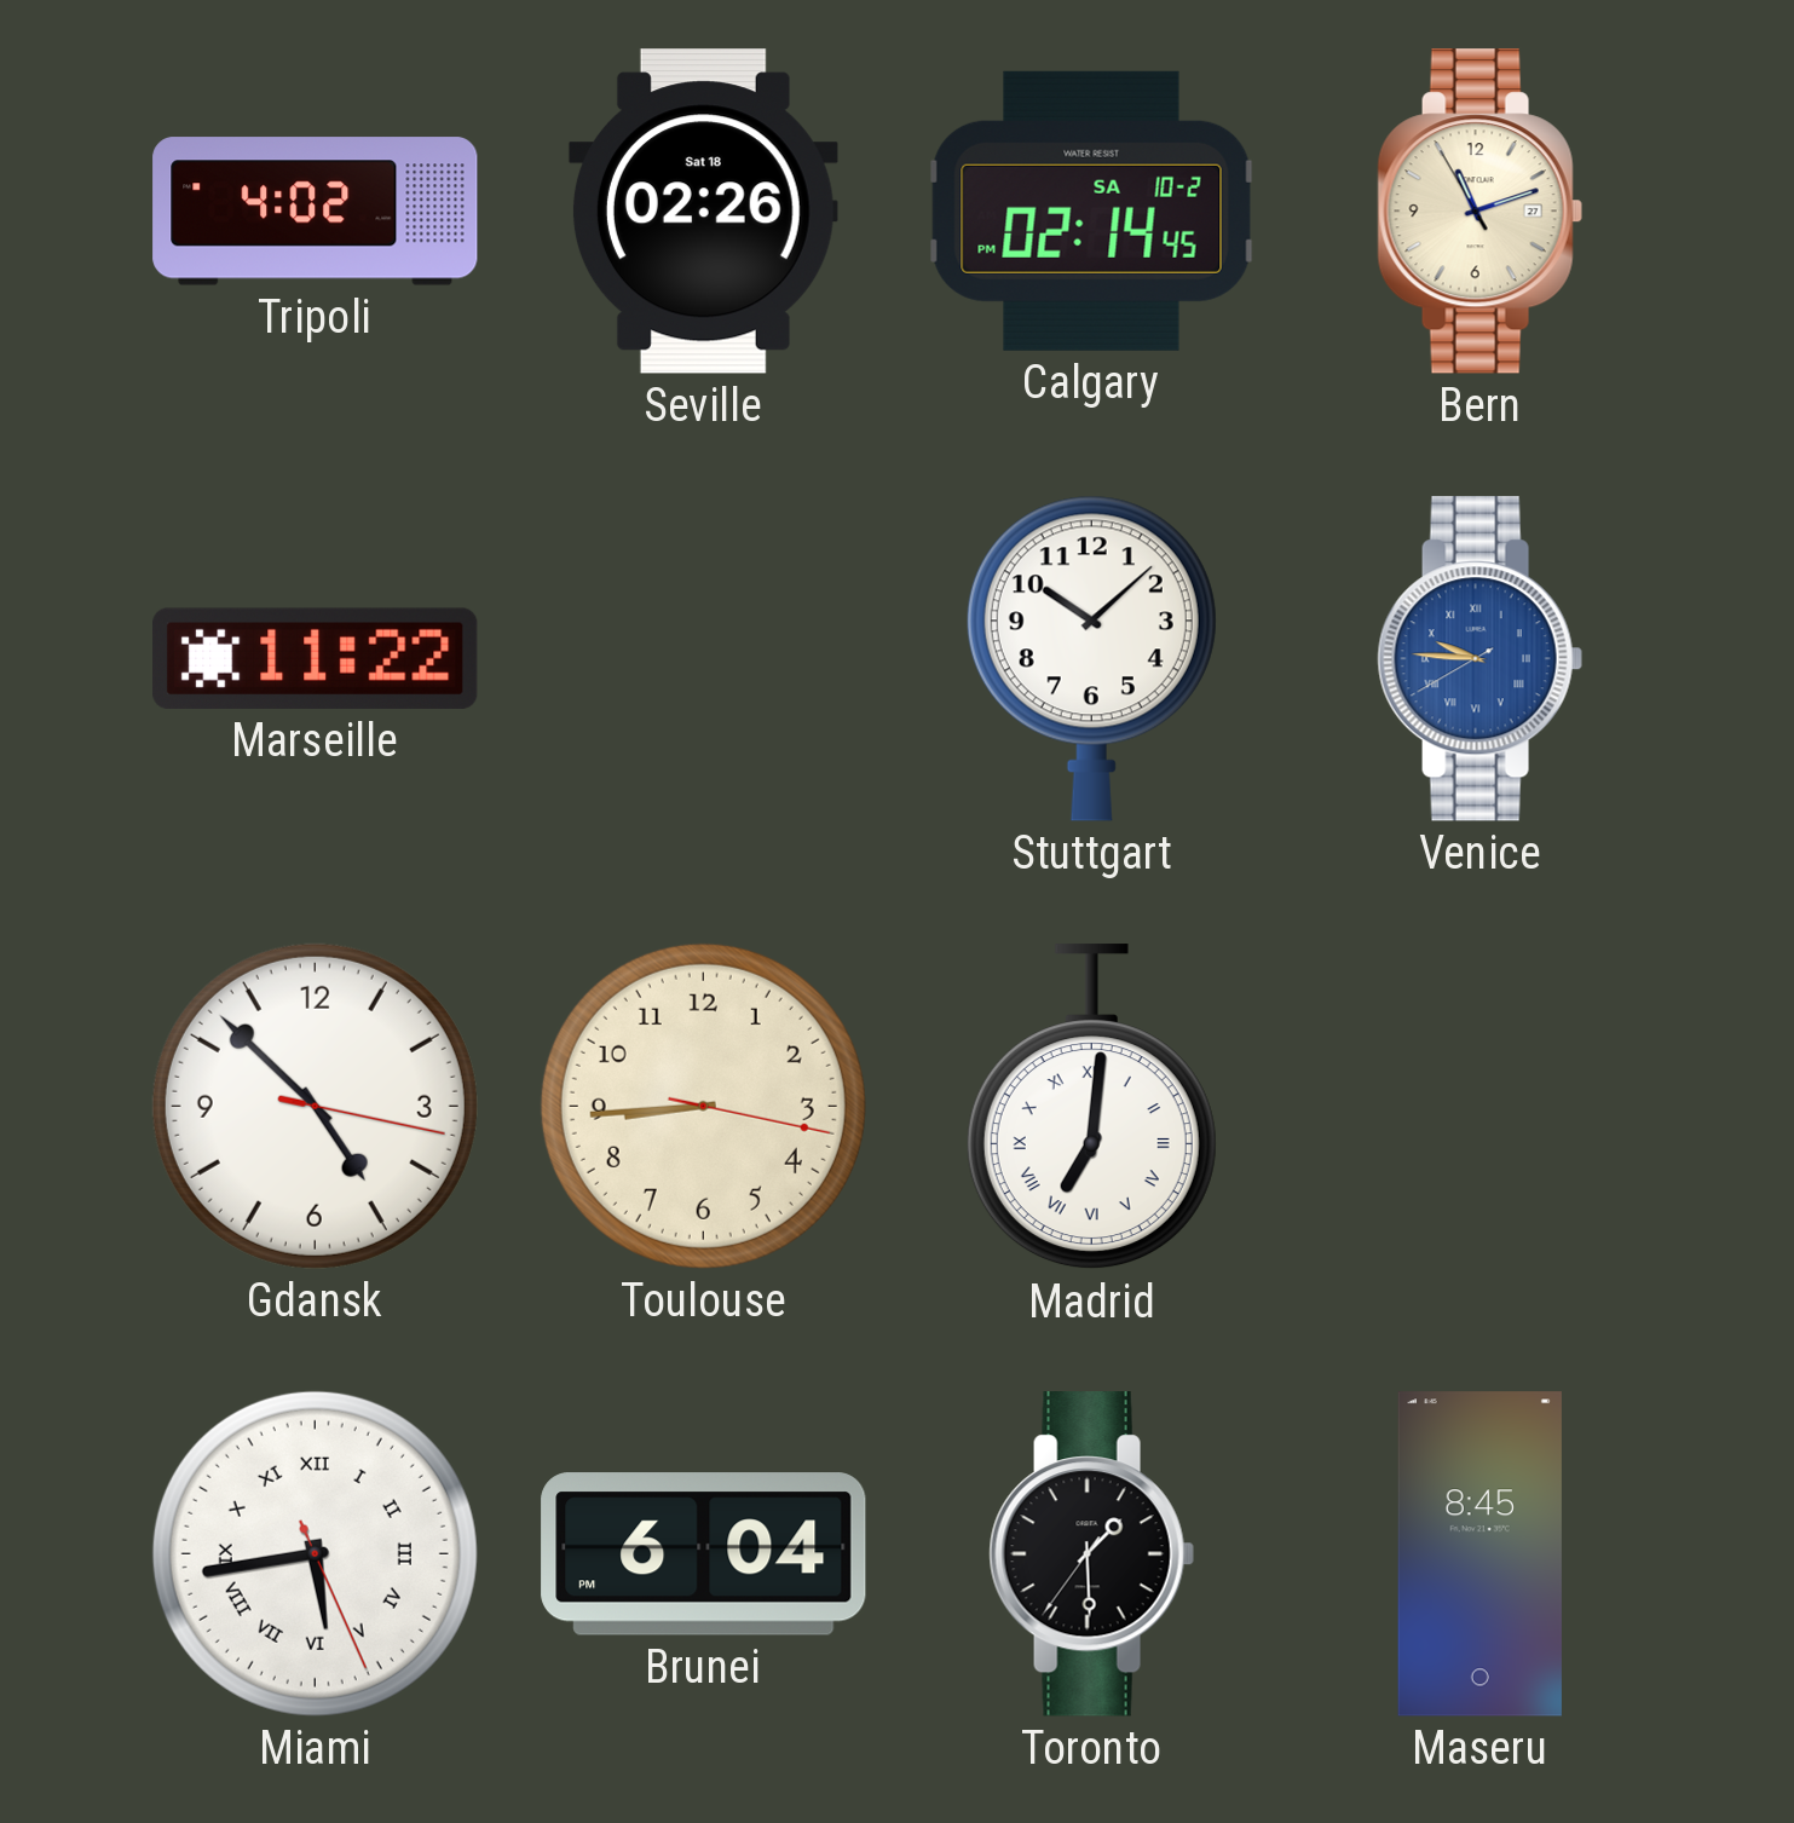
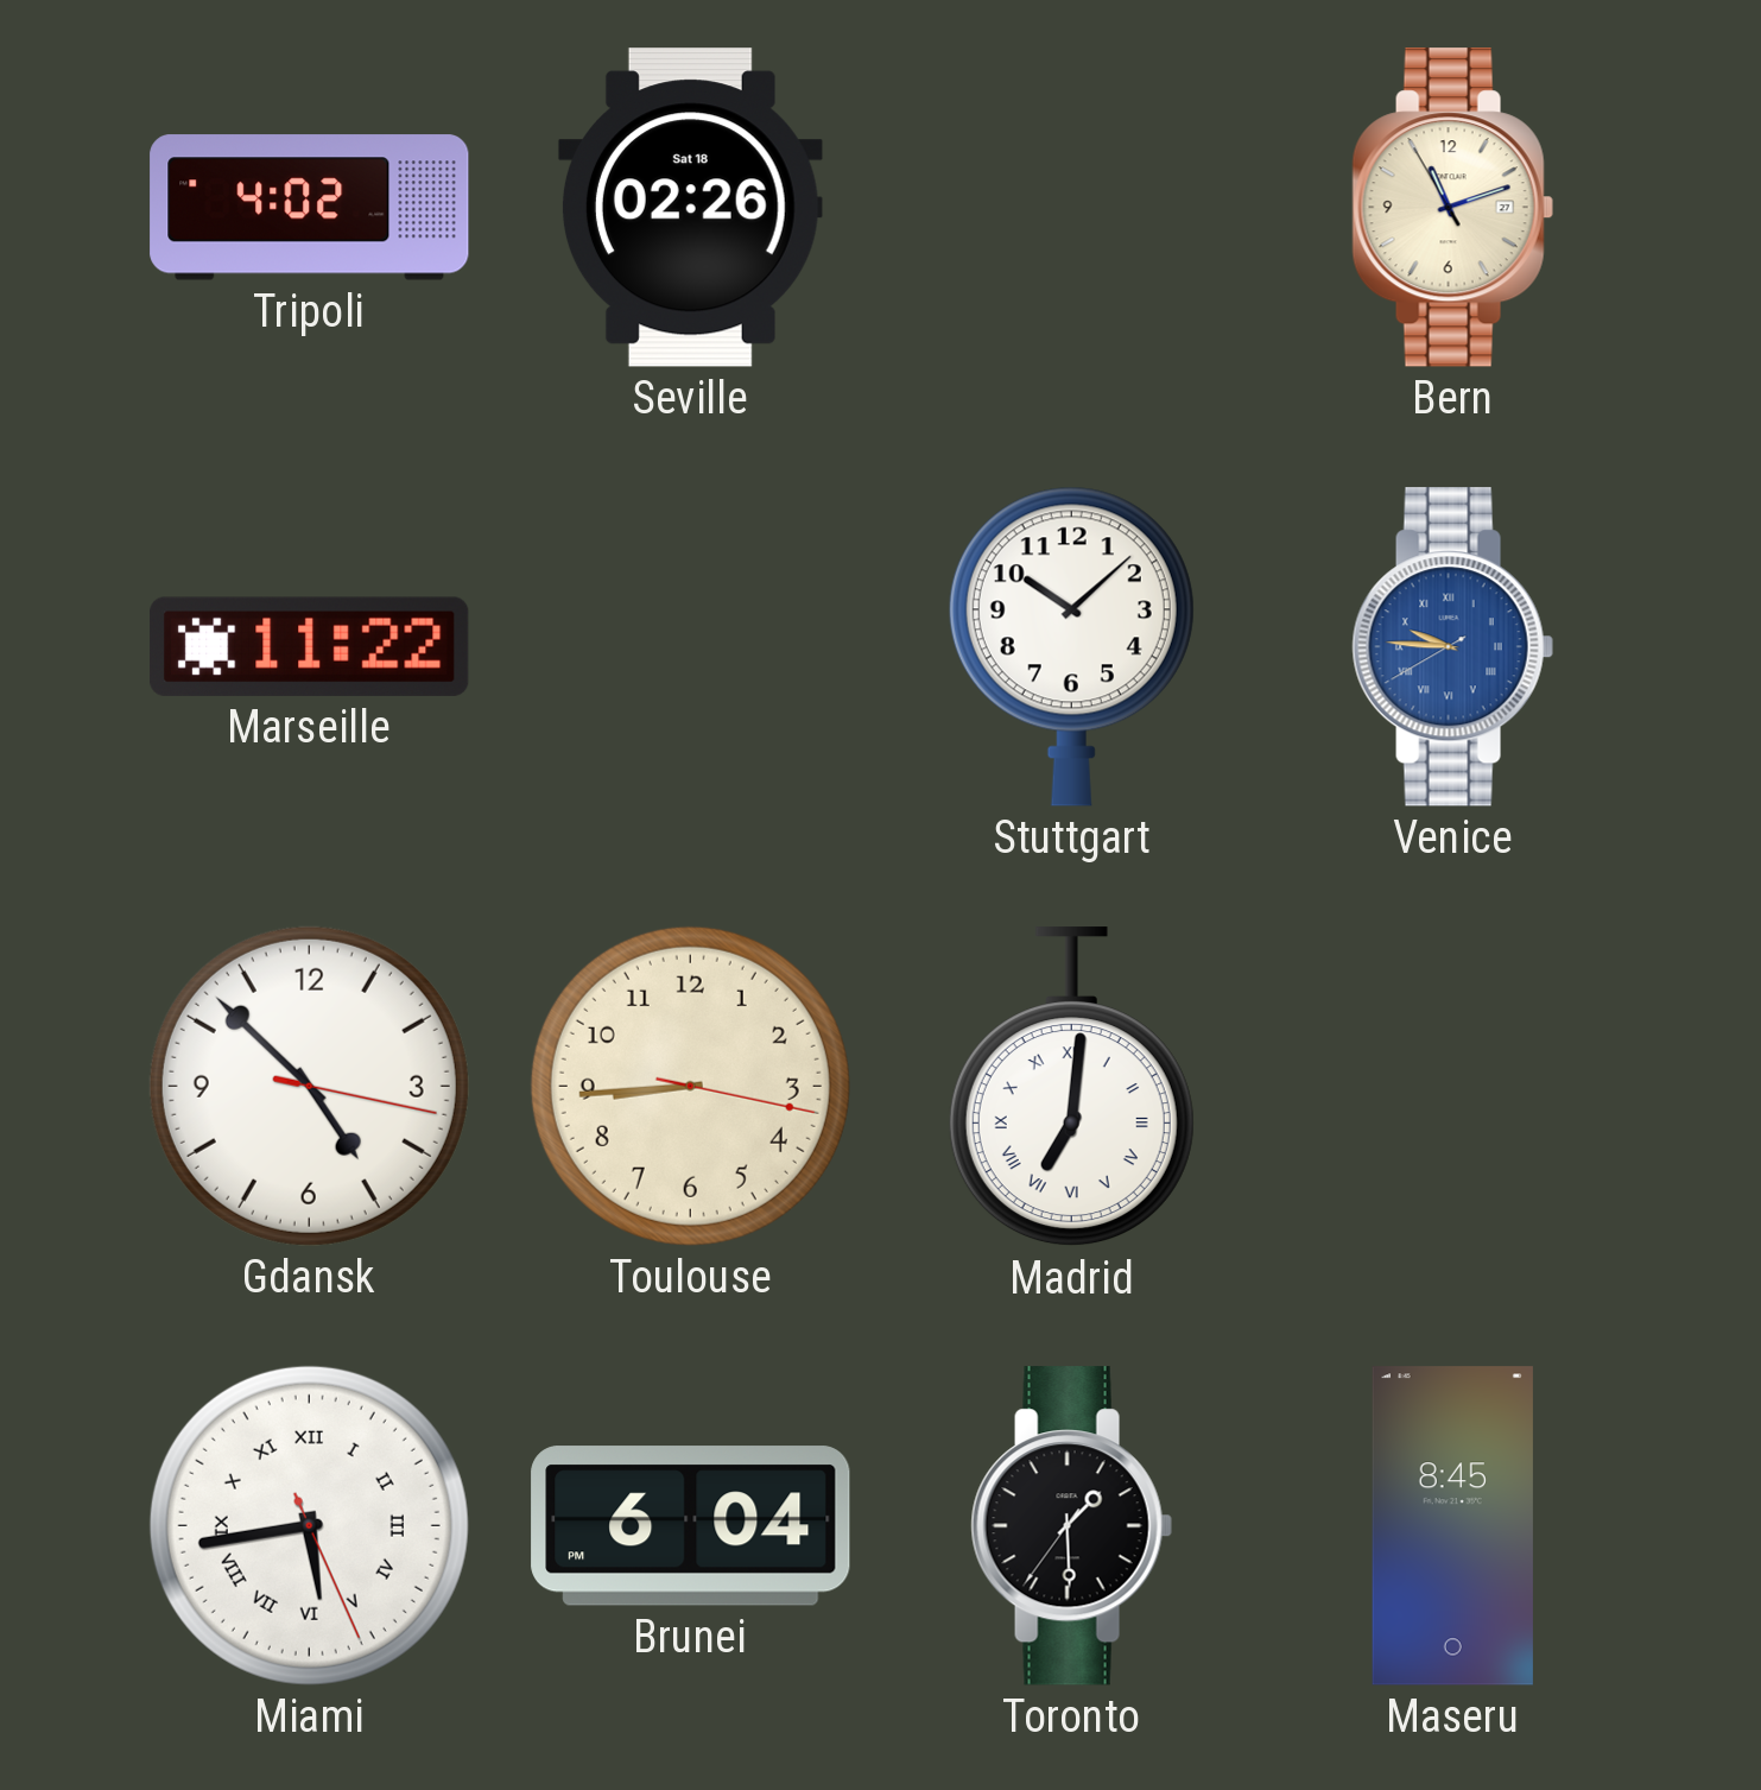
Calgary: 02:14 -> none (1091, 210)
